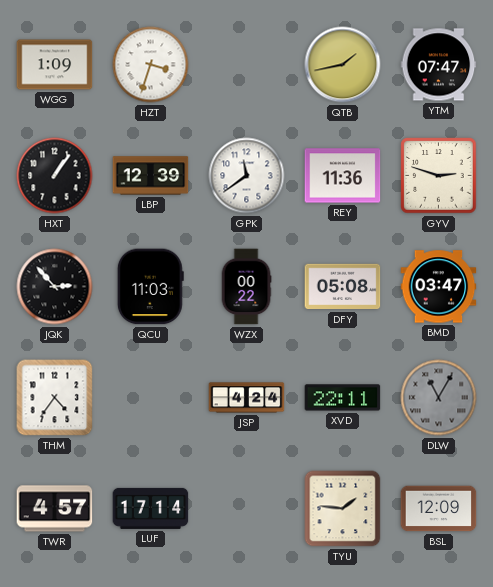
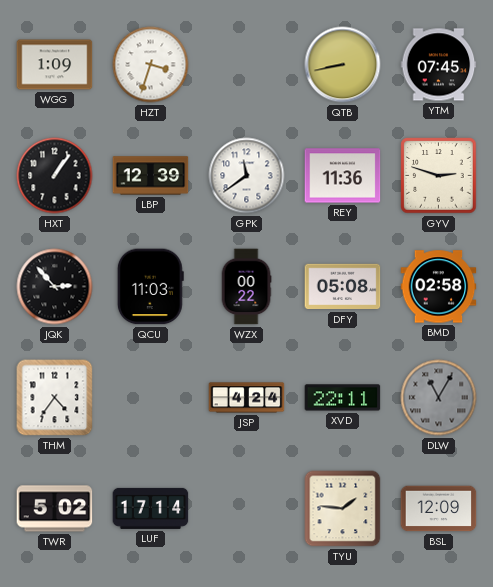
QTB: 1:43 -> 8:43 (343, 65)
YTM: 07:47 -> 07:45 (439, 65)
BMD: 03:47 -> 02:58 (439, 287)
TWR: 4:57 -> 5:02 (55, 509)
